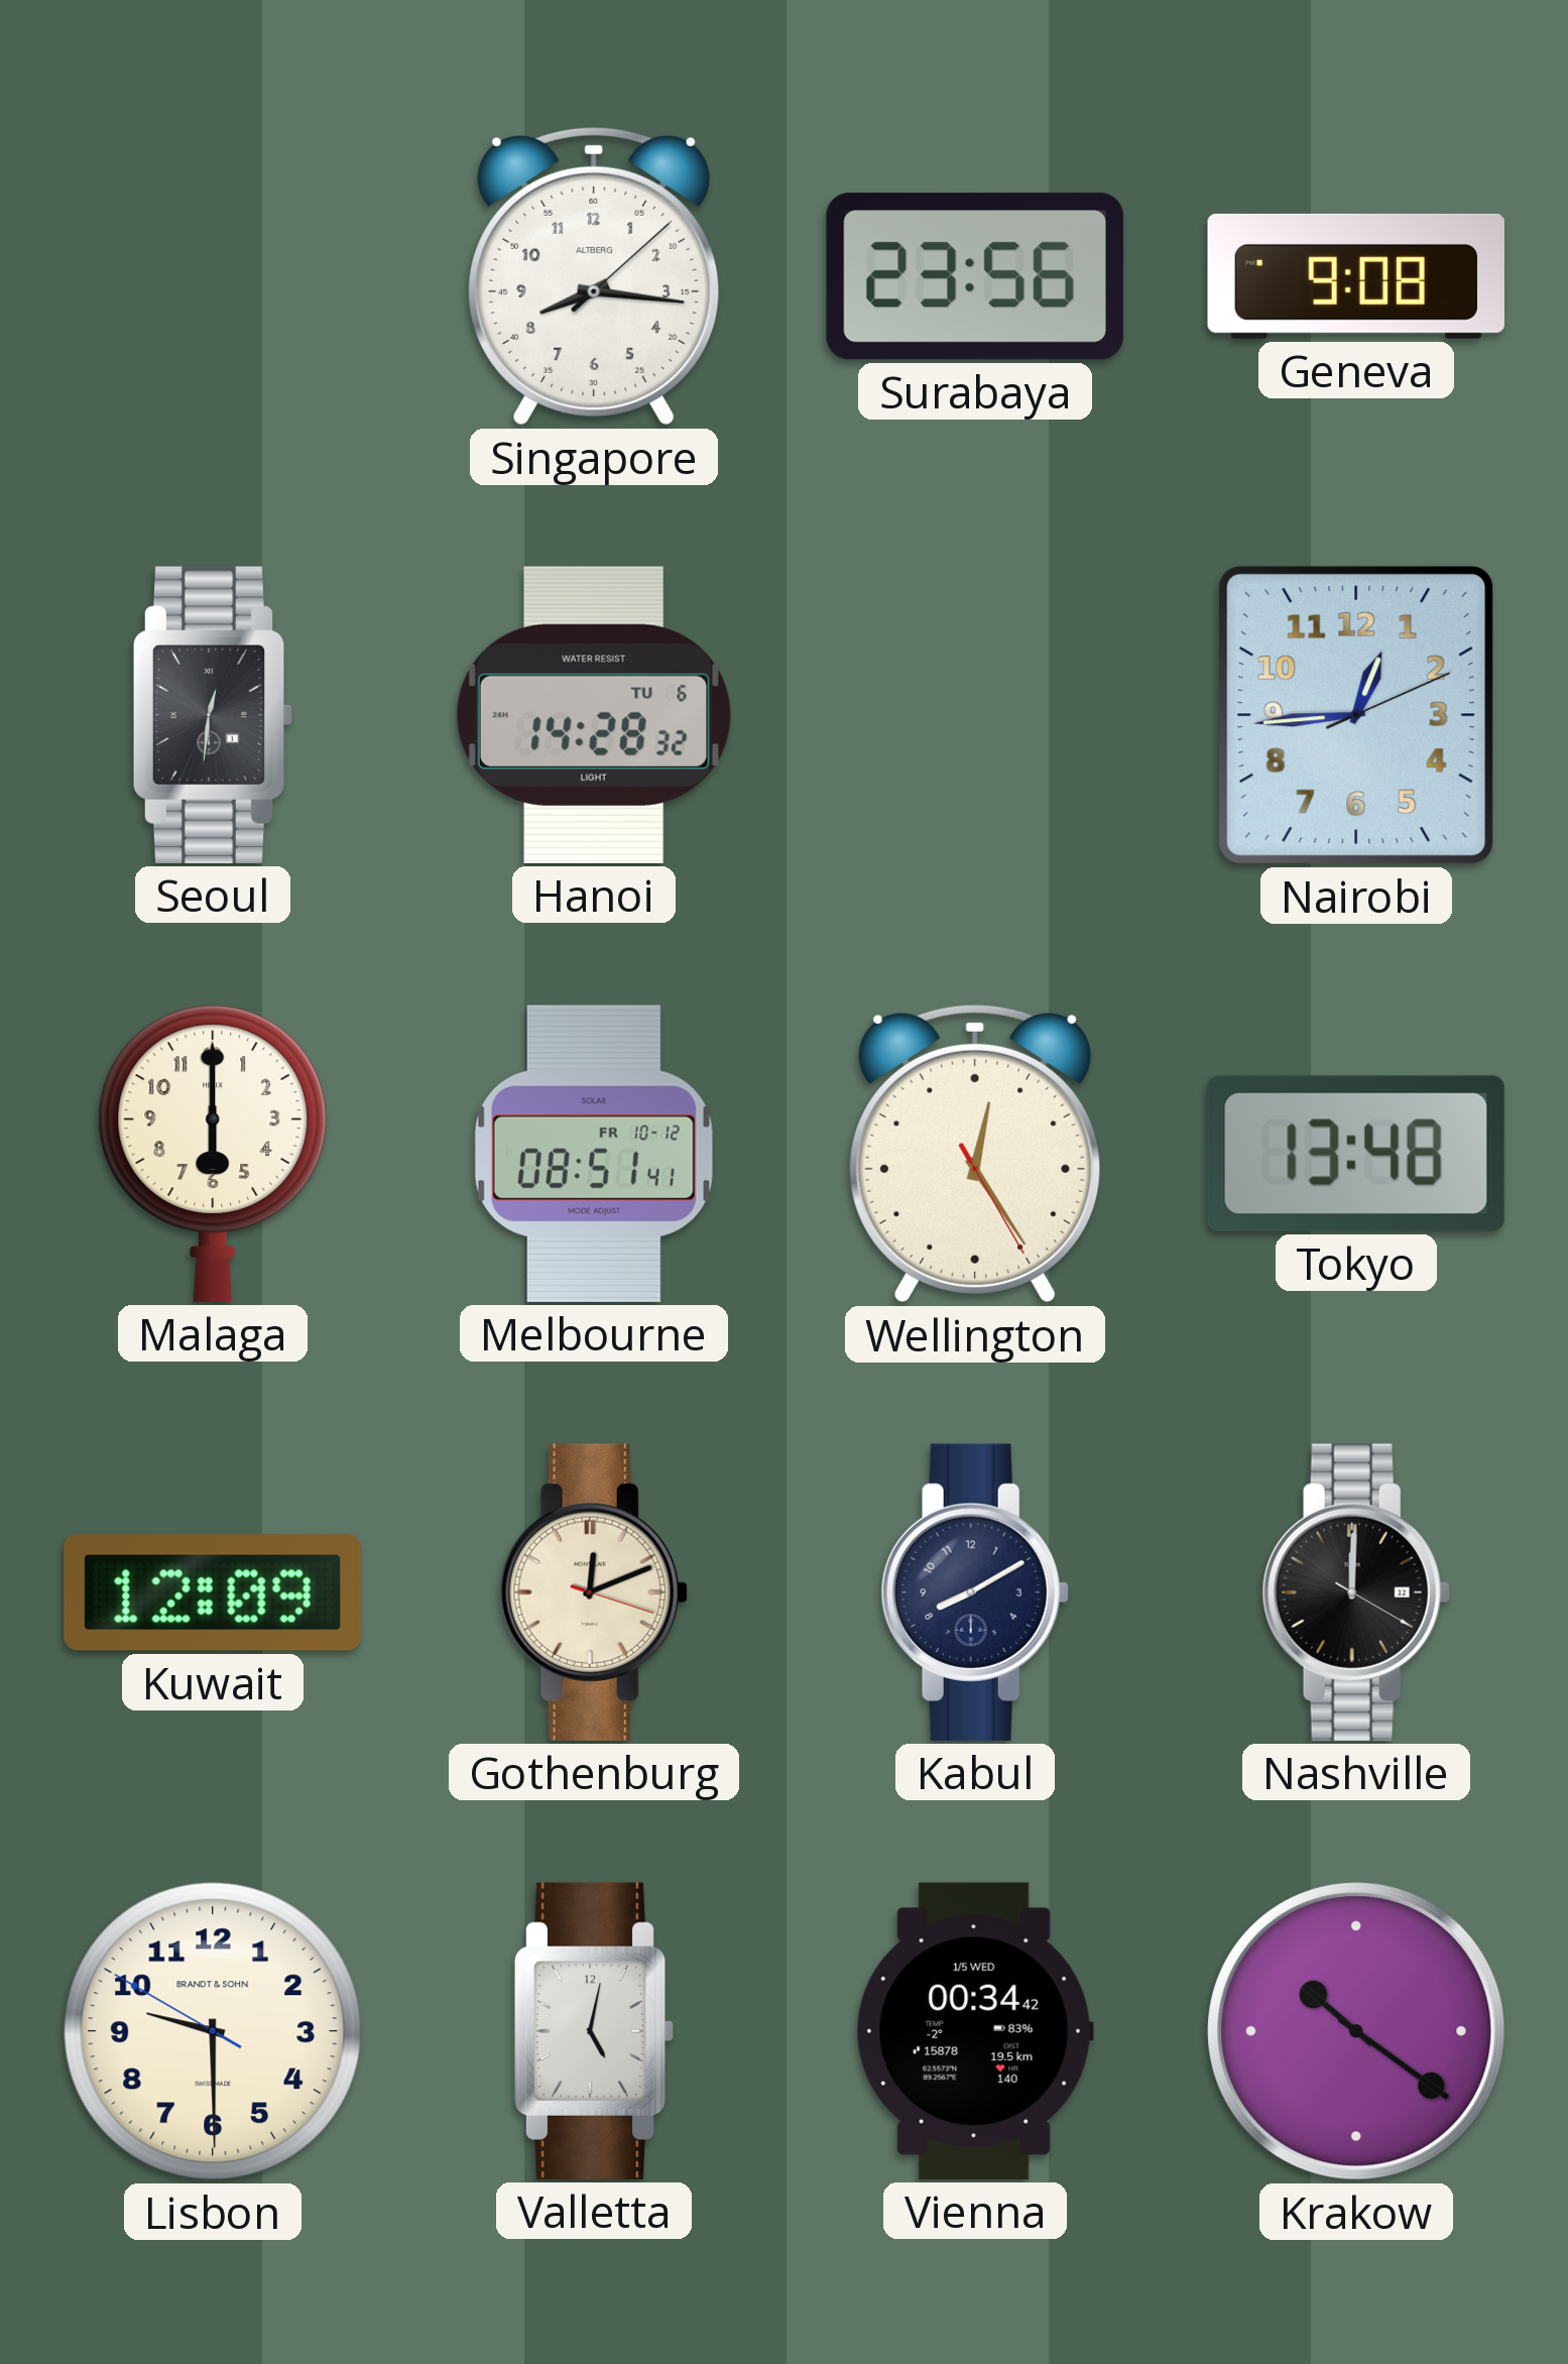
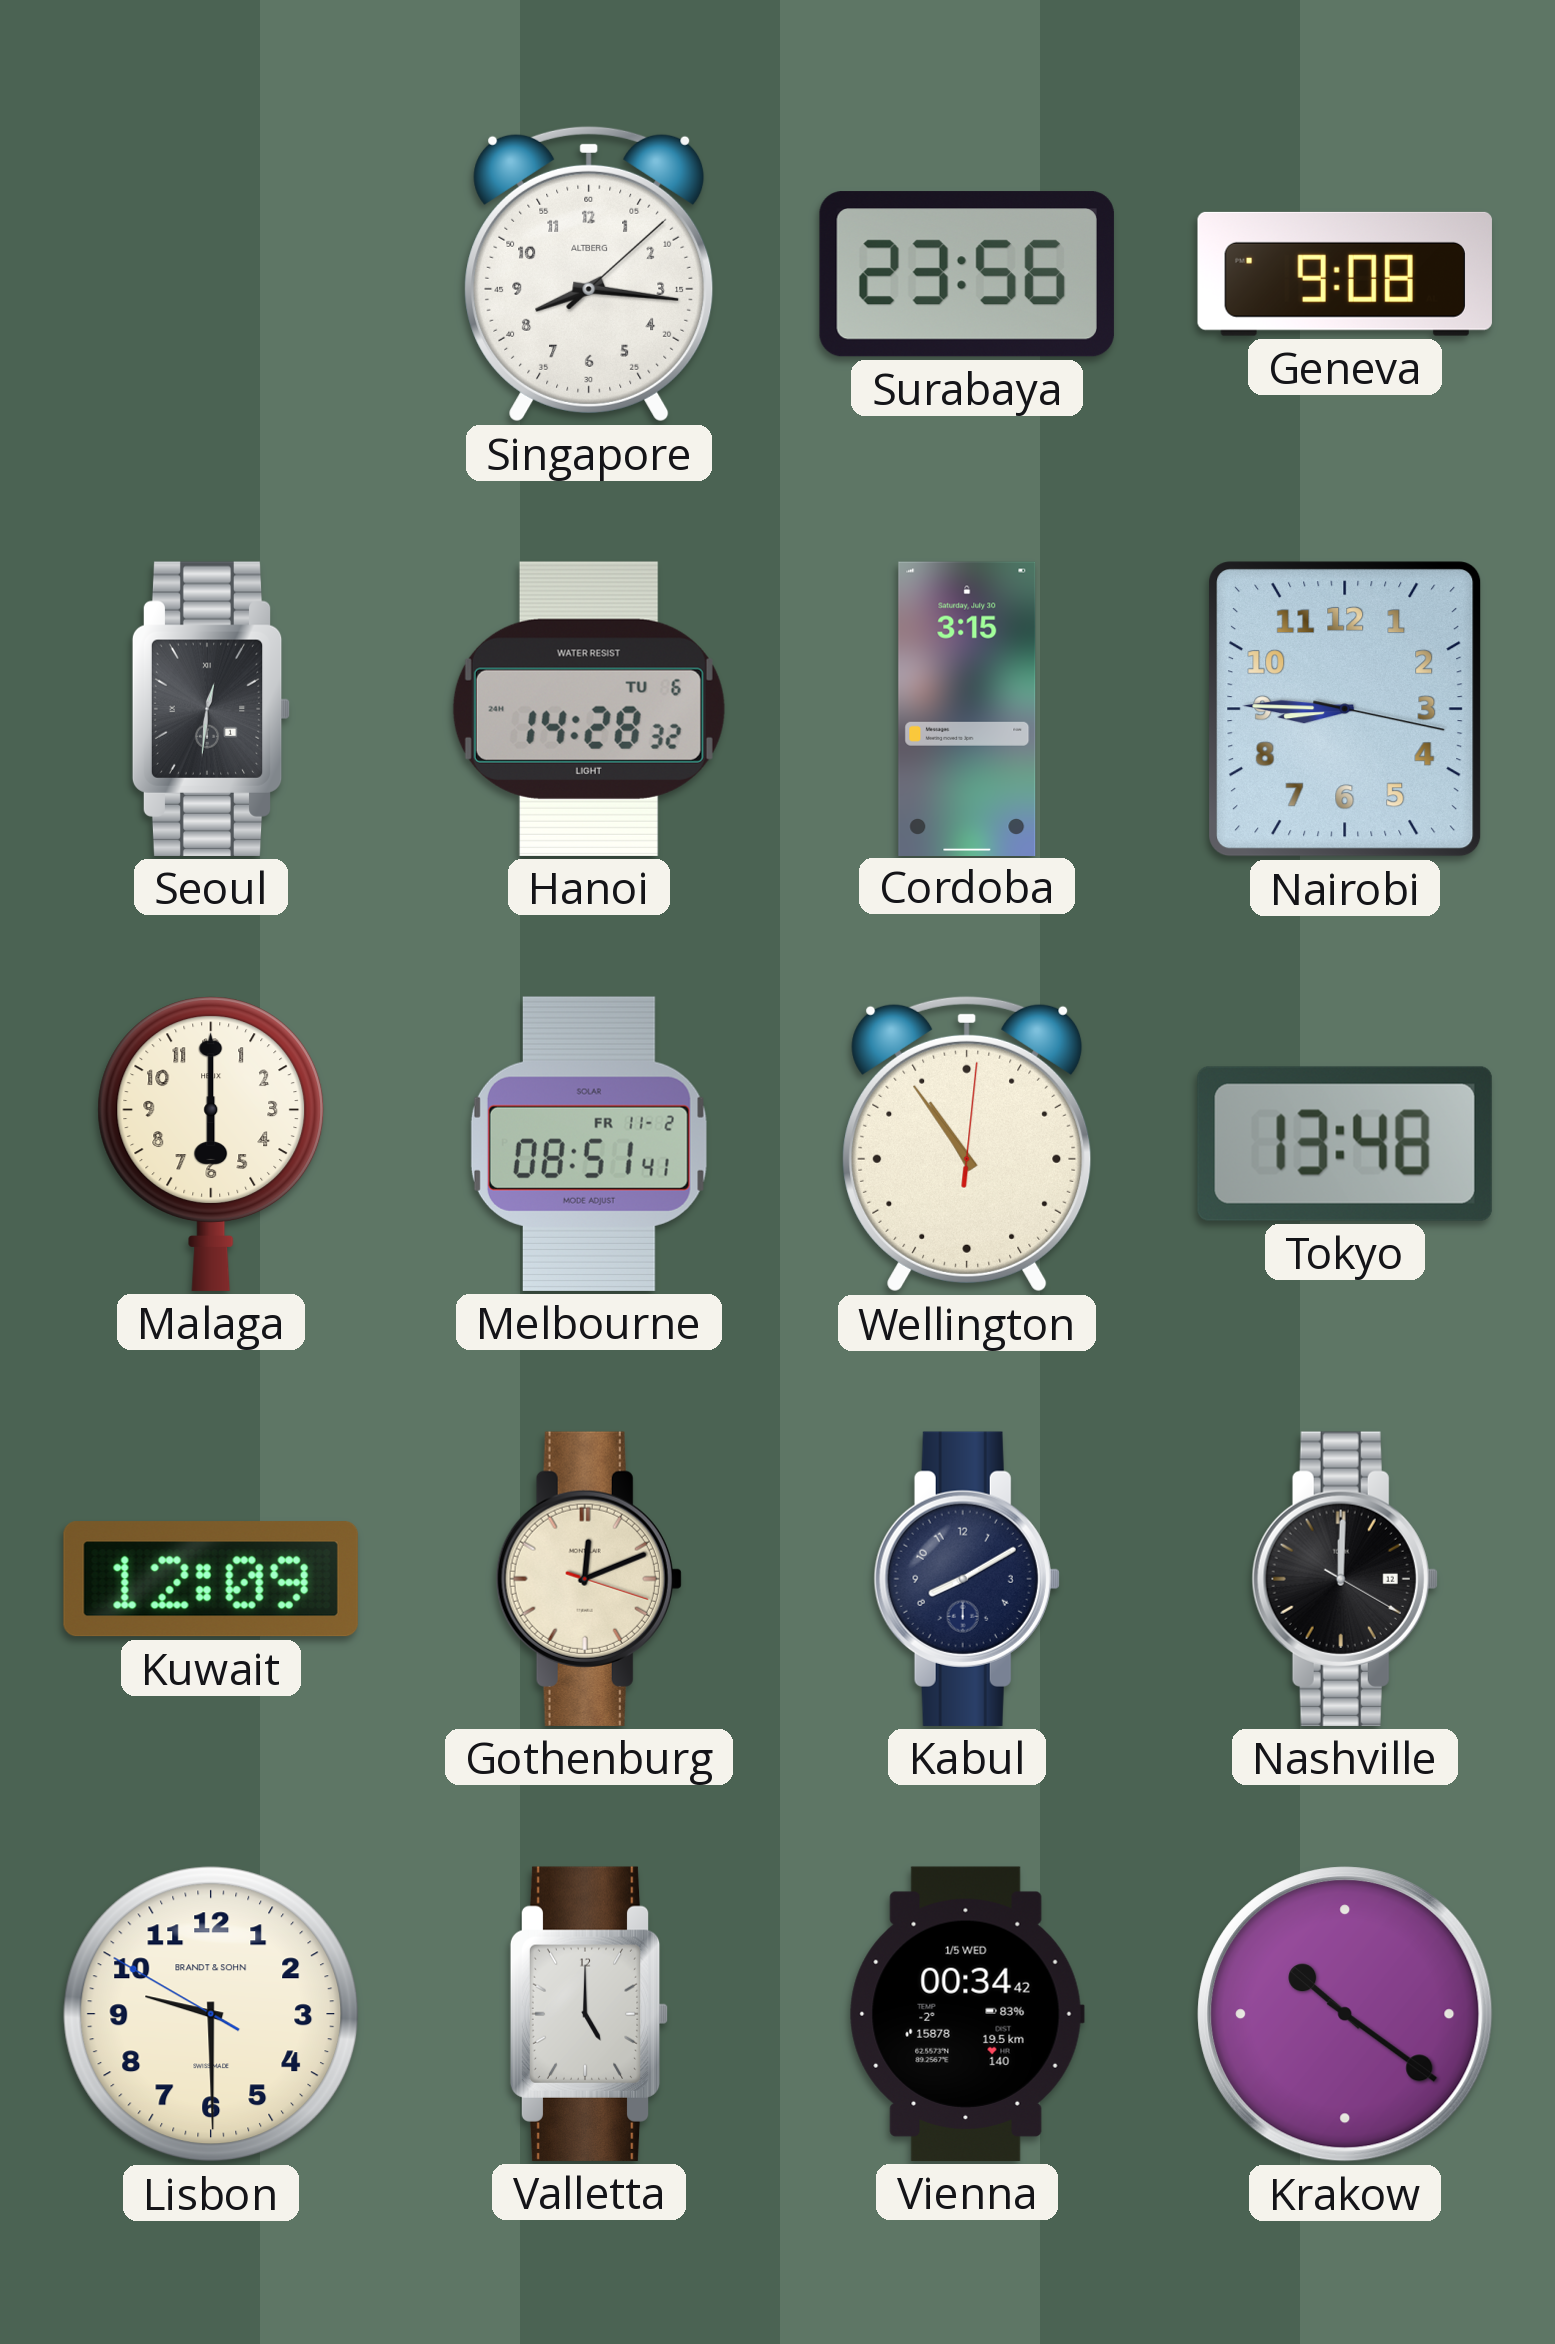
Cordoba: none -> 3:15 (967, 708)
Nairobi: 12:44 -> 8:45 (1345, 709)
Melbourne date: FR 10-12 -> FR 11-2 (589, 1144)
Wellington: 12:24 -> 10:54 (967, 1144)
Valletta: 5:02 -> 5:00 (589, 2014)
